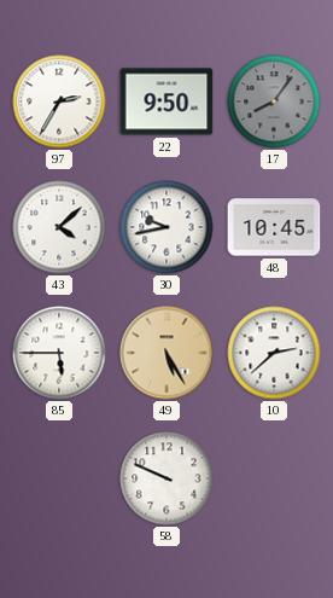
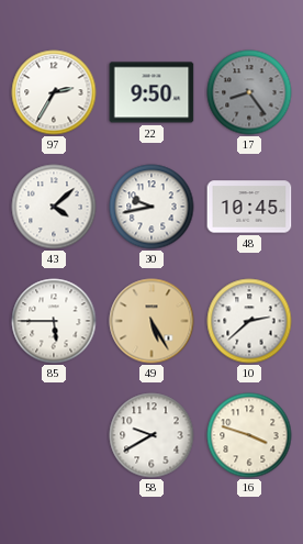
17: 8:06 -> 8:24 (249, 92)
58: 9:49 -> 9:40 (151, 435)
16: none -> 3:48 (249, 435)
